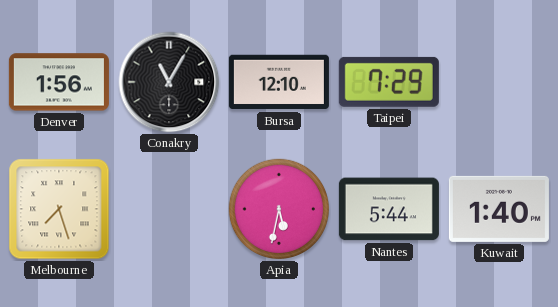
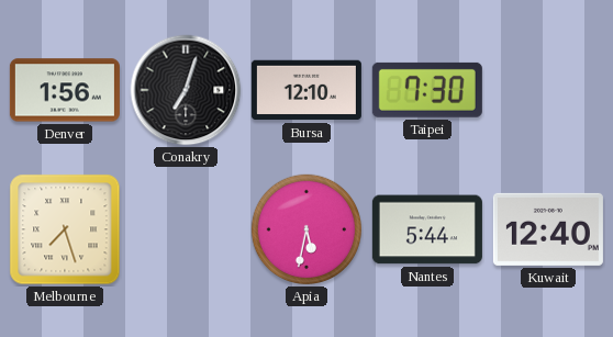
Conakry: 11:05 -> 7:03 (186, 90)
Taipei: 7:29 -> 7:30 (427, 90)
Kuwait: 1:40 -> 12:40 (548, 229)
